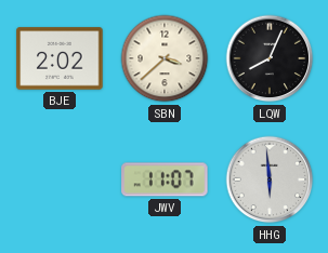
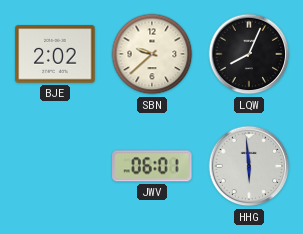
SBN: 3:38 -> 9:38 (152, 54)
JWV: 11:07 -> 06:01 (152, 166)
